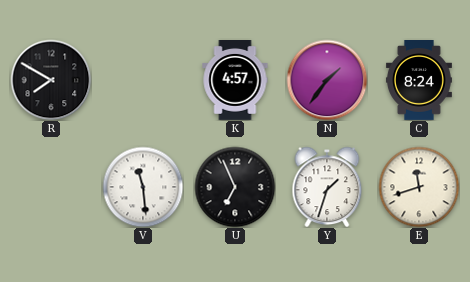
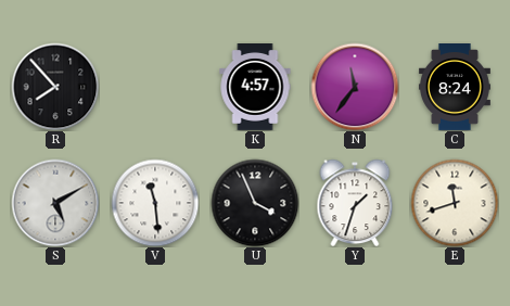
R: 7:50 -> 7:53 (55, 87)
N: 1:36 -> 11:36 (355, 87)
S: none -> 5:10 (55, 203)
U: 6:56 -> 3:56 (255, 203)
